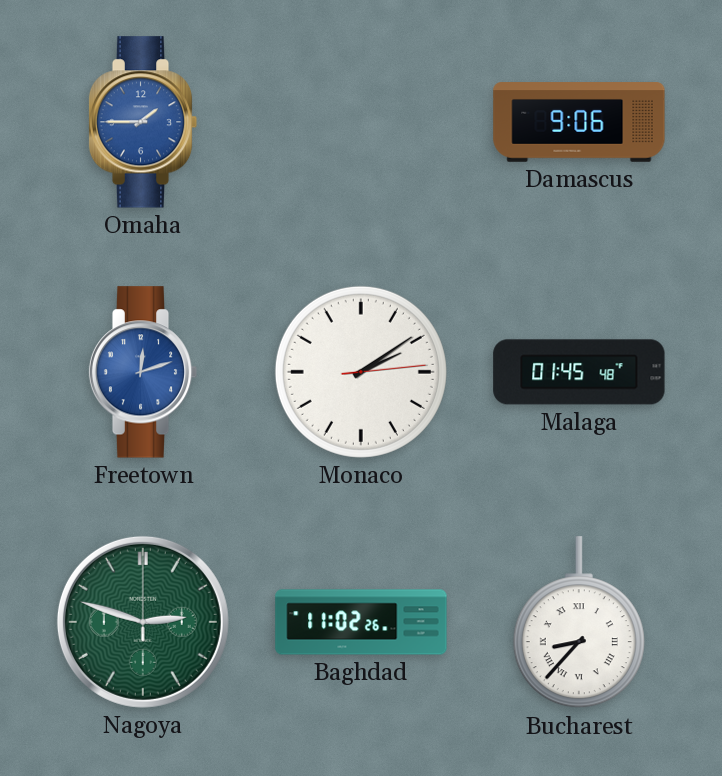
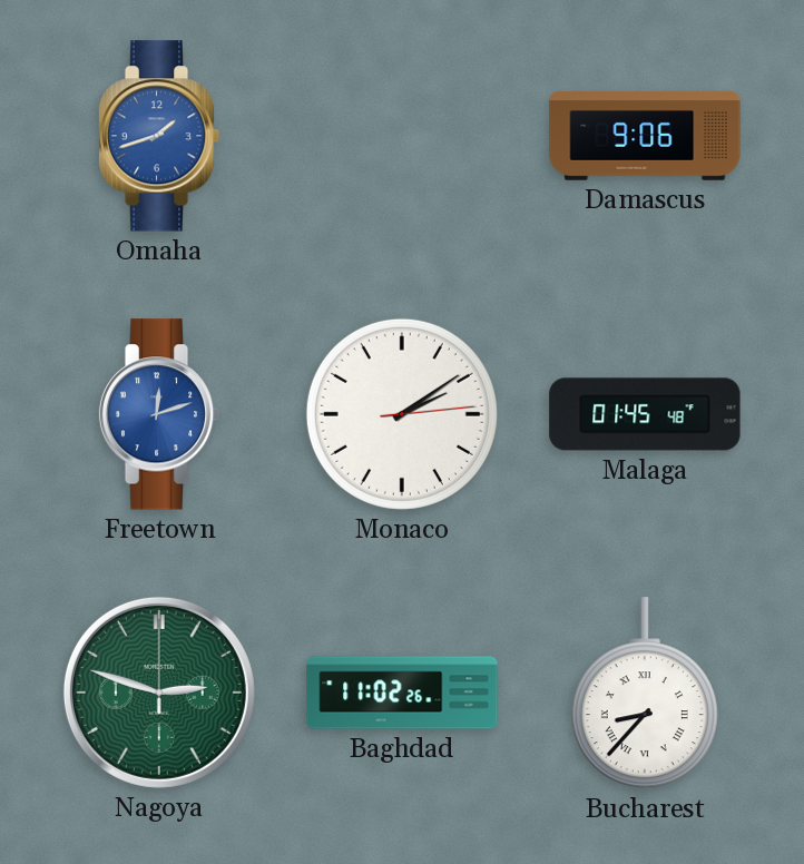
Omaha: 1:45 -> 1:42 (159, 136)
